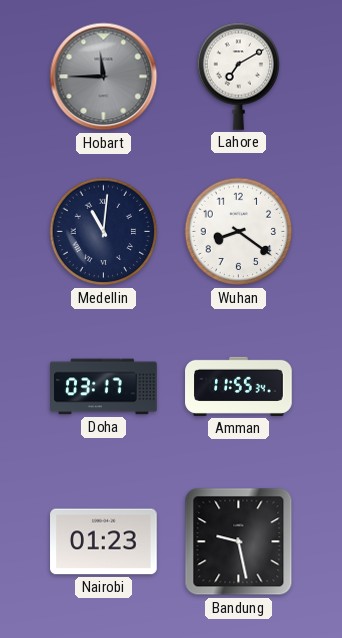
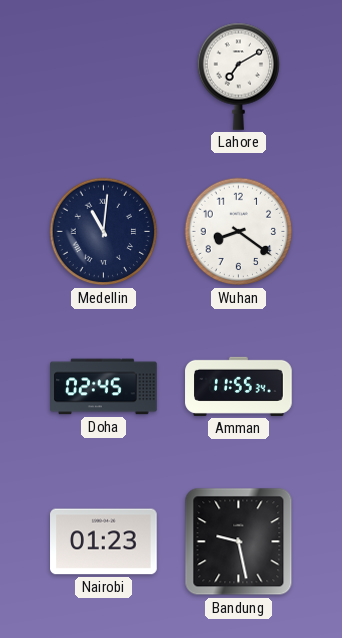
Hobart: 11:45 -> none (104, 77)
Doha: 03:17 -> 02:45 (104, 387)
